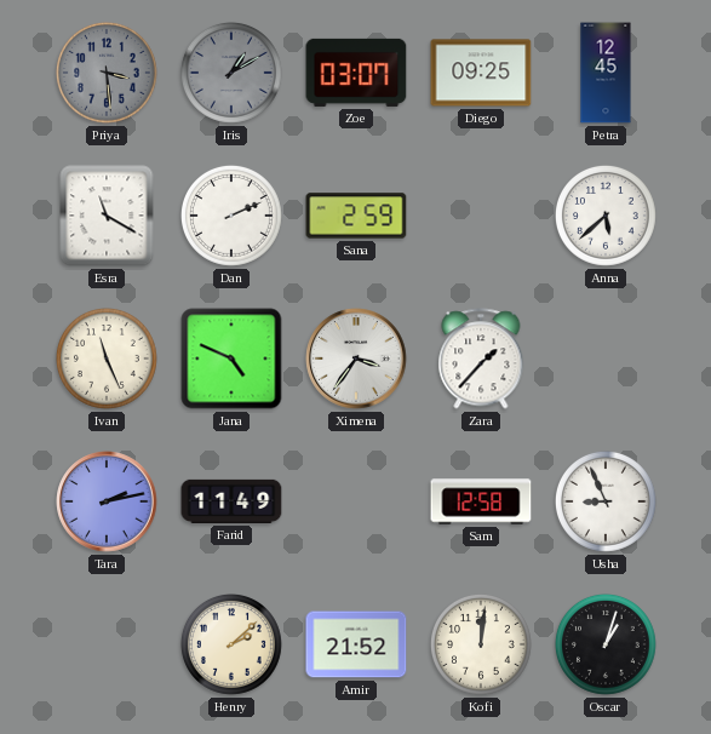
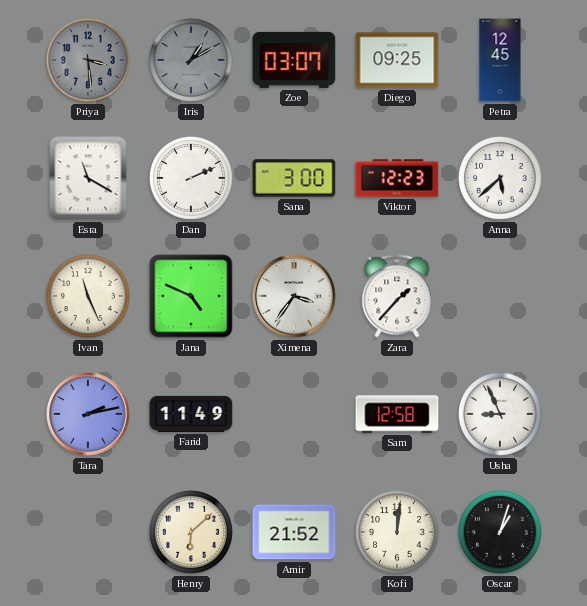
Sana: 2:59 -> 3:00 (294, 178)
Viktor: none -> 12:23 (397, 178)
Henry: 2:08 -> 6:08 (192, 533)
